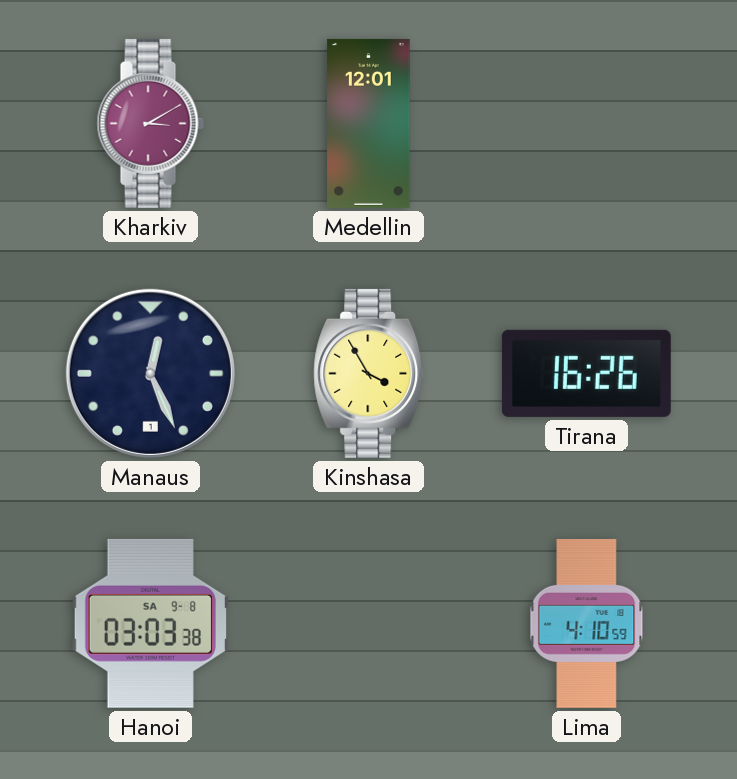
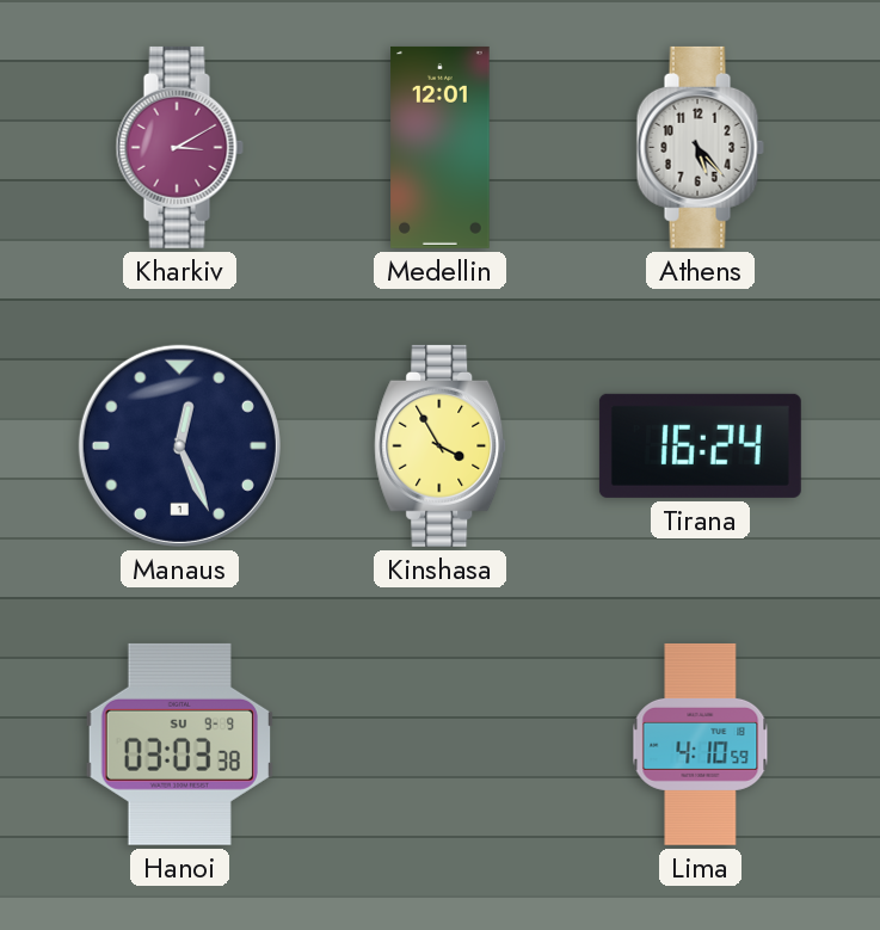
Athens: none -> 5:23 (700, 147)
Tirana: 16:26 -> 16:24 (700, 445)
Hanoi date: SA 9-8 -> SU 9-9 (179, 744)
